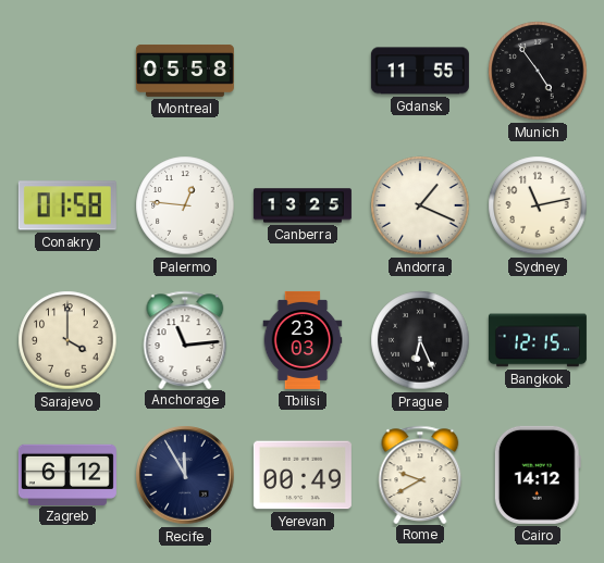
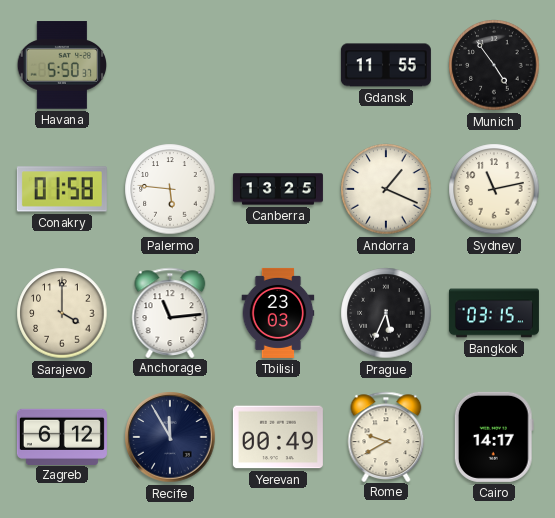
Havana: none -> 5:50 (62, 65)
Montreal: 05:58 -> none (185, 71)
Palermo: 12:46 -> 5:46 (170, 189)
Prague: 6:26 -> 5:34 (386, 313)
Bangkok: 12:15 -> 03:15 (494, 313)
Cairo: 14:12 -> 14:17 (494, 437)
